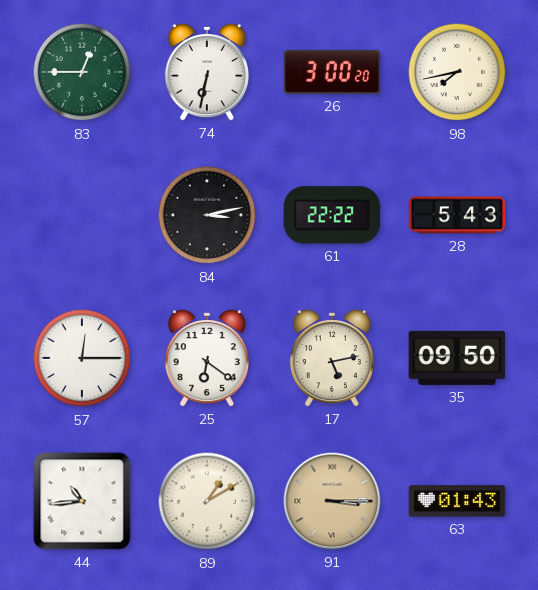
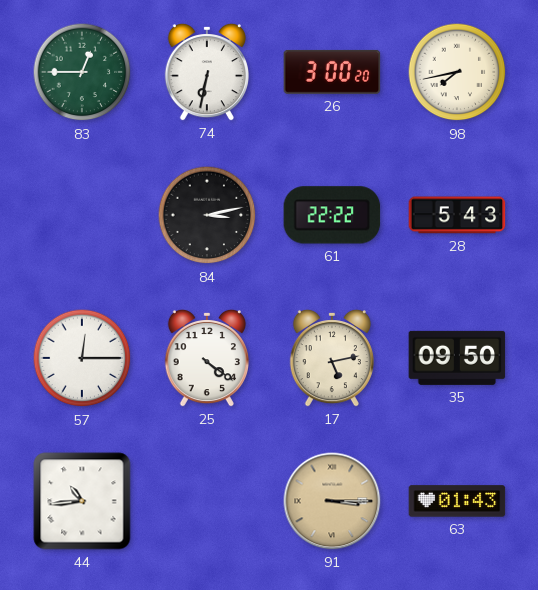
25: 6:21 -> 4:21 (207, 358)
89: 1:10 -> none (207, 501)
